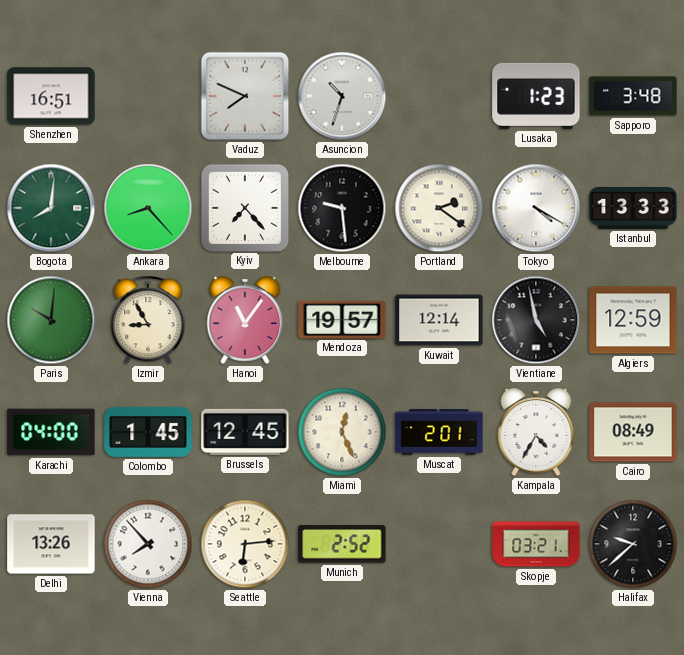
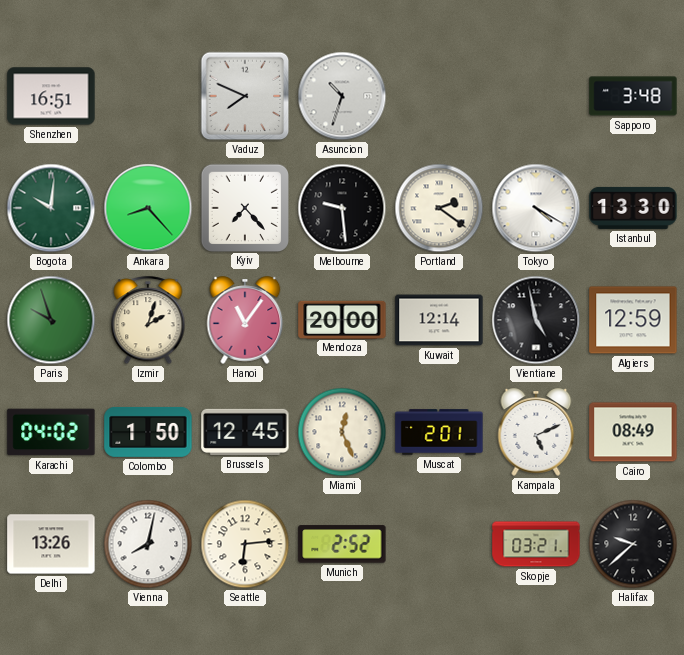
Lusaka: 1:23 -> none (536, 96)
Bogota: 8:01 -> 10:01 (51, 208)
Istanbul: 13:33 -> 13:30 (633, 208)
Paris: 10:01 -> 9:57 (51, 320)
Izmir: 8:55 -> 2:03 (148, 321)
Mendoza: 19:57 -> 20:00 (342, 319)
Karachi: 04:00 -> 04:02 (51, 432)
Colombo: 1:45 -> 1:50 (148, 432)
Kampala: 4:35 -> 5:11 (536, 432)
Vienna: 7:53 -> 8:02 (148, 544)
